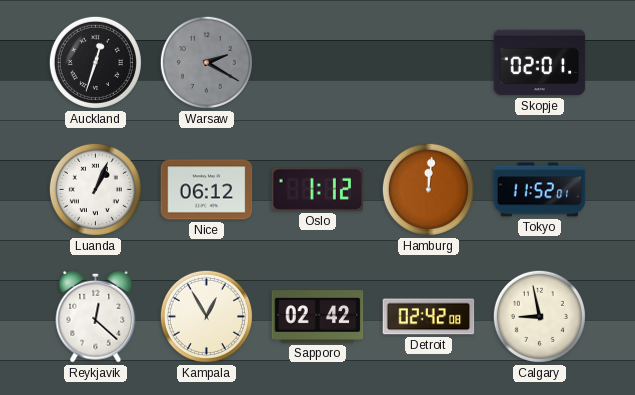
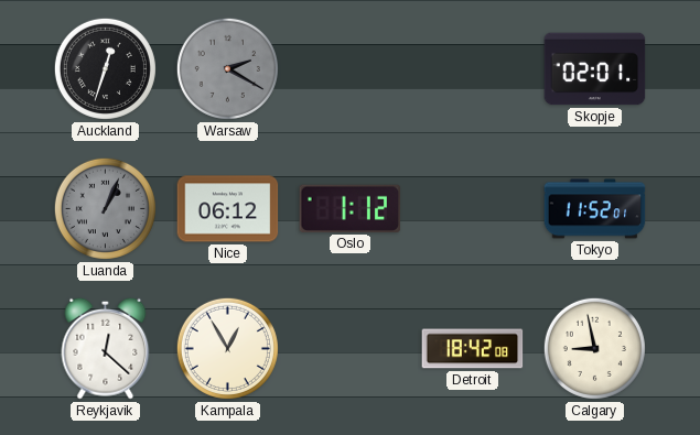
Luanda dial: white -> grey (105, 208)
Hamburg: 12:01 -> none (428, 189)
Sapporo: 02:42 -> none (318, 317)
Detroit: 02:42 -> 18:42 (473, 349)
